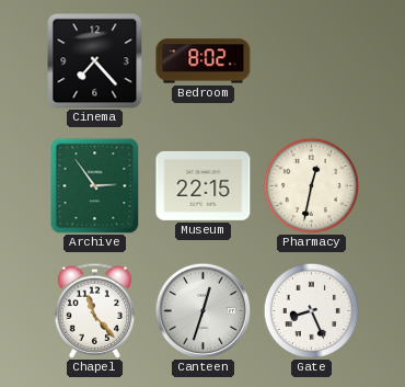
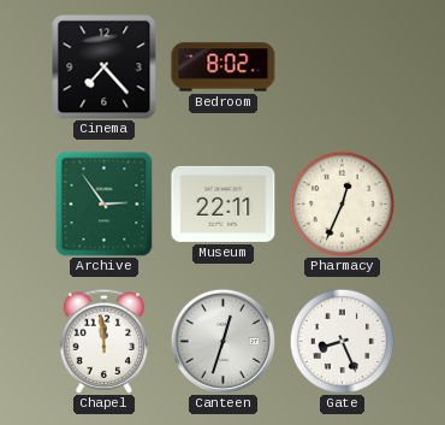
Museum: 22:15 -> 22:11 (224, 203)
Pharmacy: 12:32 -> 12:34 (342, 203)
Chapel: 11:23 -> 11:59 (105, 341)
